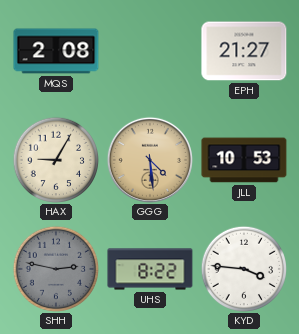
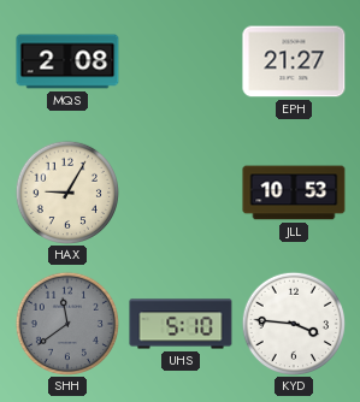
GGG: 4:29 -> none (150, 160)
SHH: 2:47 -> 11:39 (66, 323)
UHS: 8:22 -> 5:10 (181, 324)
